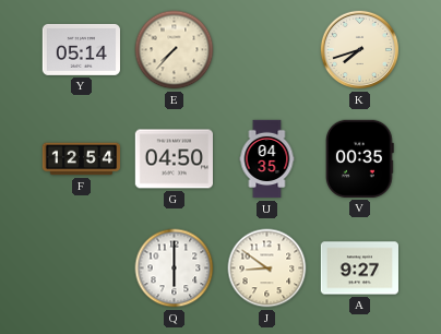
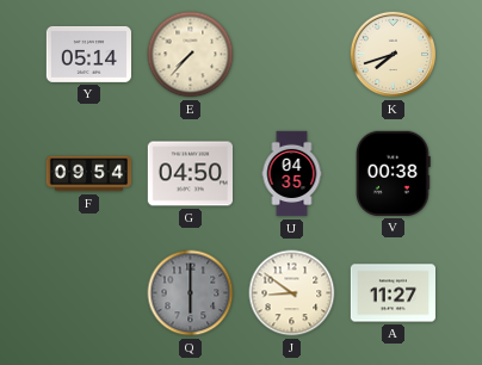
F: 12:54 -> 09:54 (89, 174)
V: 00:35 -> 00:38 (394, 173)
Q dial: white -> grey (191, 293)
A: 9:27 -> 11:27 (393, 293)
